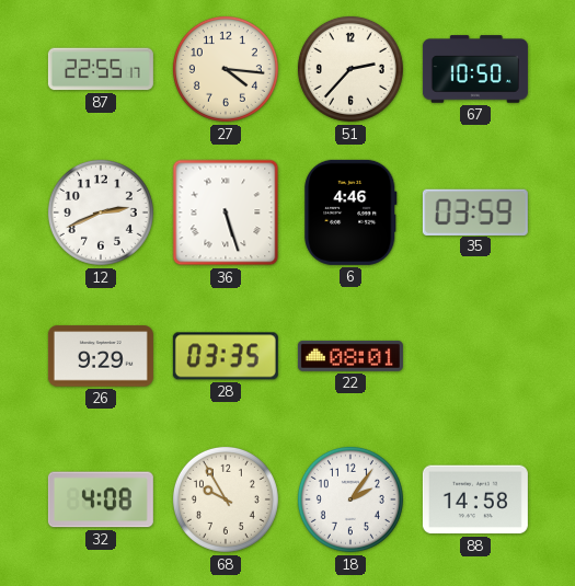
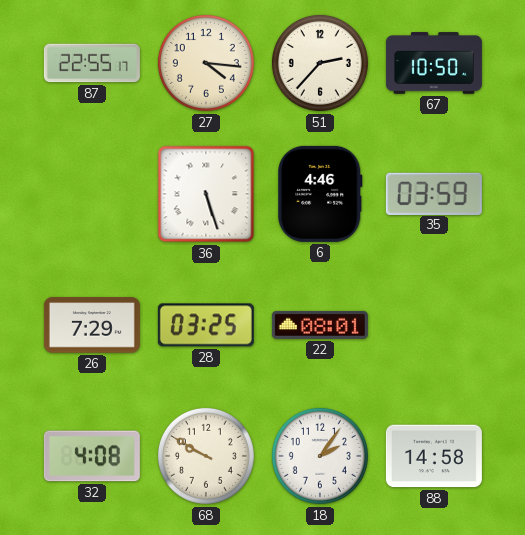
12: 2:41 -> none (101, 212)
26: 9:29 -> 7:29 (92, 325)
28: 03:35 -> 03:25 (206, 325)
68: 9:55 -> 9:50 (206, 456)
